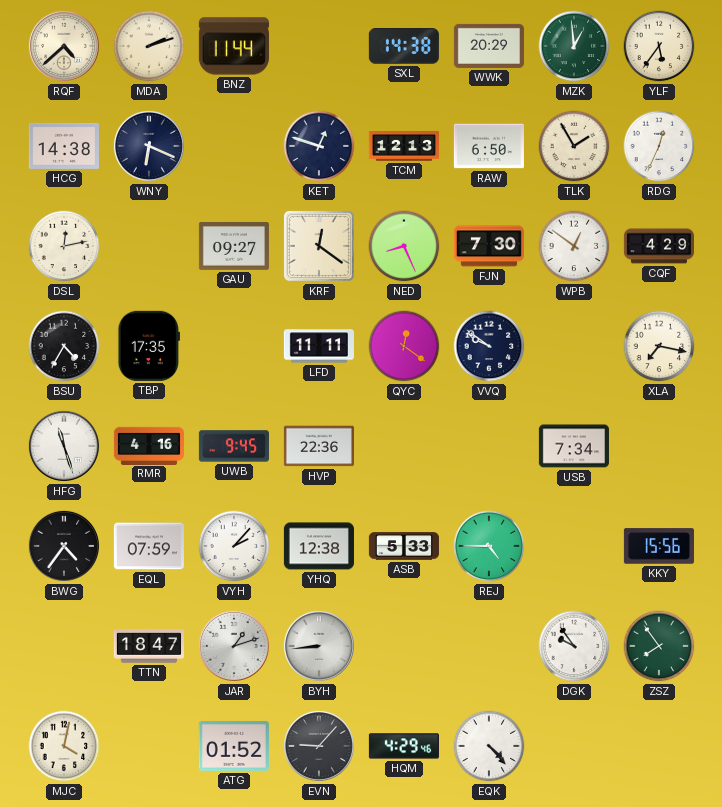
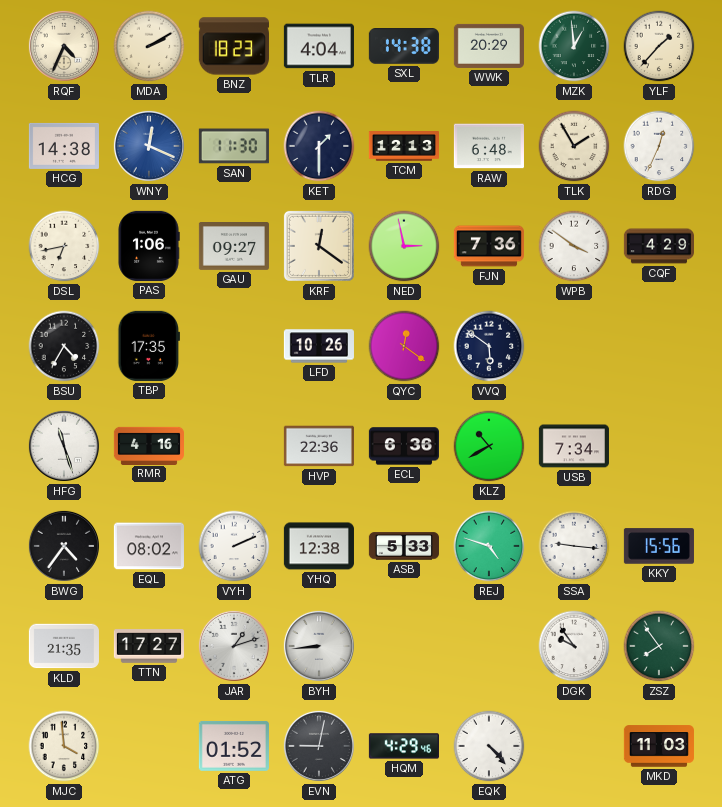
RQF: 4:38 -> 4:34 (64, 46)
MDA: 2:12 -> 2:10 (149, 46)
BNZ: 11:44 -> 18:23 (234, 46)
TLR: none -> 4:04 (319, 46)
YLF: 5:36 -> 1:37 (659, 46)
WNY: 6:19 -> 12:19 (149, 146)
WNY dial: navy -> blue (149, 146)
SAN: none -> 11:30 (234, 146)
KET: 12:48 -> 1:30 (319, 146)
RAW: 6:50 -> 6:48 (489, 146)
DSL: 12:13 -> 6:43 (64, 246)
PAS: none -> 1:06 (149, 246)
NED: 8:26 -> 2:58 (404, 246)
FJN: 7:30 -> 7:36 (489, 246)
WPB: 12:51 -> 3:51 (574, 246)
LFD: 11:11 -> 10:26 (319, 346)
VVQ: 9:51 -> 5:51 (489, 346)
XLA: 7:17 -> none (659, 346)
UWB: 9:45 -> none (234, 446)
ECL: none -> 6:36 (404, 446)
KLZ: none -> 10:40 (489, 446)
EQL: 07:59 -> 08:02 (149, 546)
VYH: 2:07 -> 2:11 (234, 546)
REJ: 4:45 -> 4:48 (489, 546)
SSA: none -> 9:16 (574, 546)
KLD: none -> 21:35 (64, 646)
TTN: 18:47 -> 17:27 (148, 646)
MJC: 4:02 -> 3:59 (64, 746)
EVN: 9:07 -> 9:02 (319, 746)
MKD: none -> 11:03 (659, 746)
